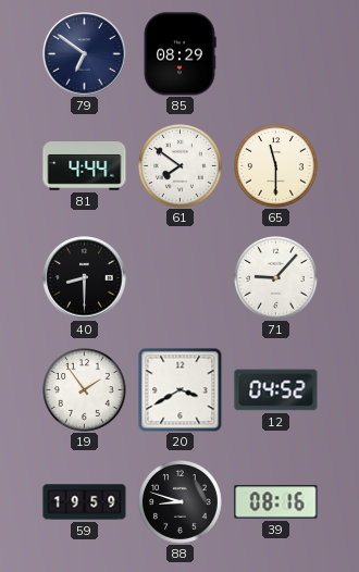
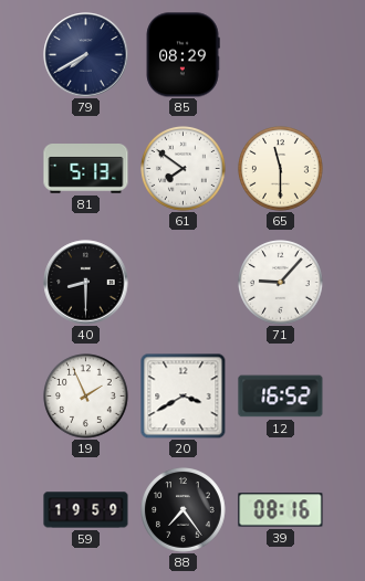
79: 6:51 -> 7:40 (86, 55)
81: 4:44 -> 5:13 (86, 169)
19: 1:54 -> 1:56 (86, 397)
12: 04:52 -> 16:52 (281, 397)
88: 8:48 -> 7:24 (184, 510)
